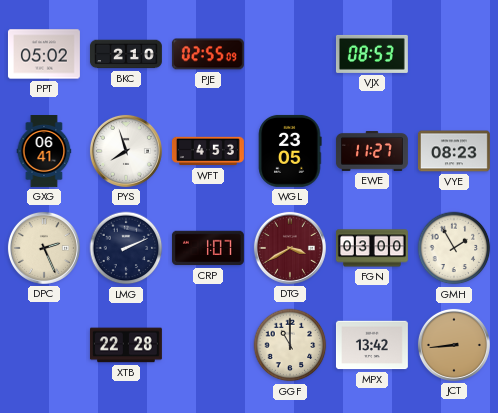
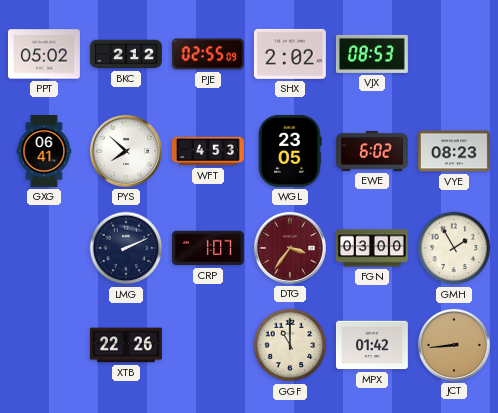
BKC: 2:10 -> 2:12 (126, 54)
SHX: none -> 2:02 (290, 54)
PYS: 7:57 -> 7:52 (126, 151)
EWE: 11:27 -> 6:02 (372, 152)
DPC: 2:26 -> none (44, 248)
DTG: 3:40 -> 3:36 (290, 248)
XTB: 22:28 -> 22:26 (126, 345)
MPX: 13:42 -> 01:42 (372, 345)
